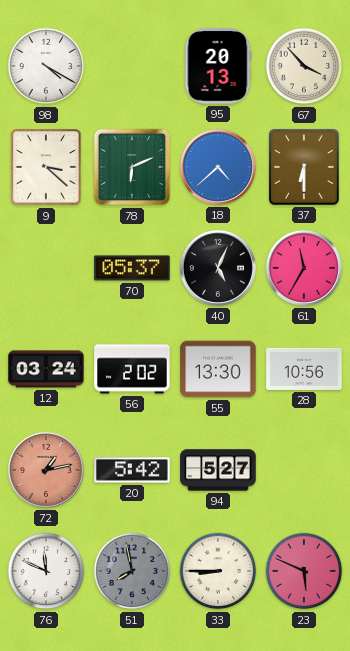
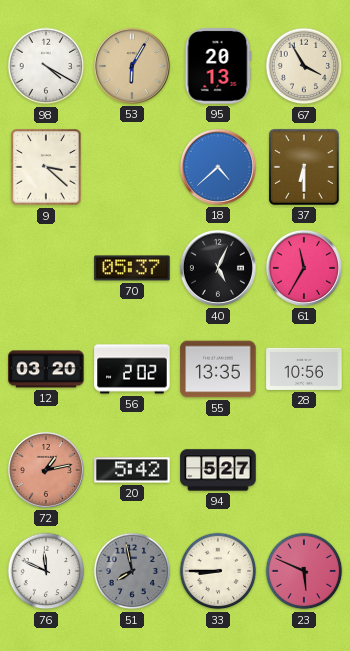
53: none -> 6:05 (132, 66)
67: 3:53 -> 3:55 (304, 66)
78: 6:11 -> none (132, 167)
12: 03:24 -> 03:20 (46, 369)
55: 13:30 -> 13:35 (218, 369)
